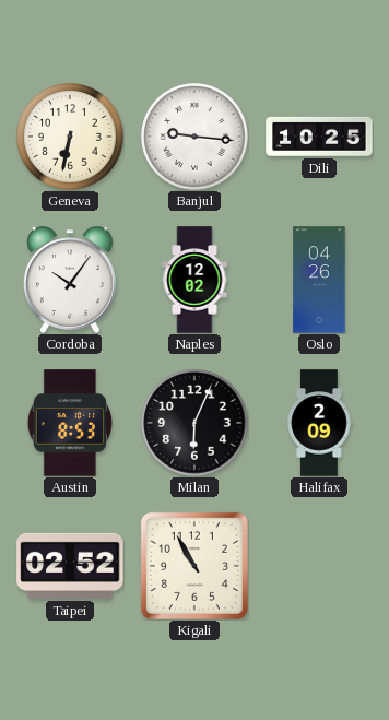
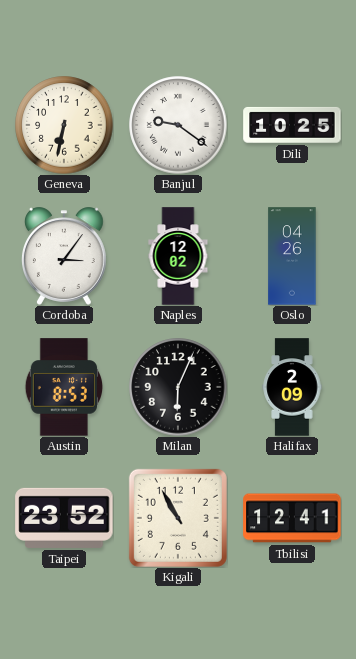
Banjul: 9:16 -> 9:21 (178, 125)
Cordoba: 10:06 -> 3:06 (64, 256)
Taipei: 02:52 -> 23:52 (64, 518)
Tbilisi: none -> 12:41 (292, 518)
